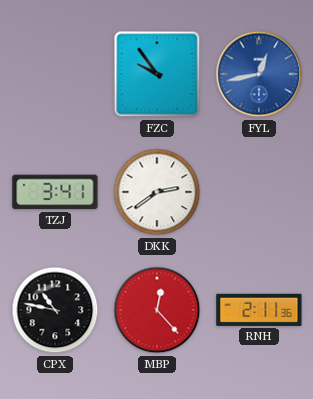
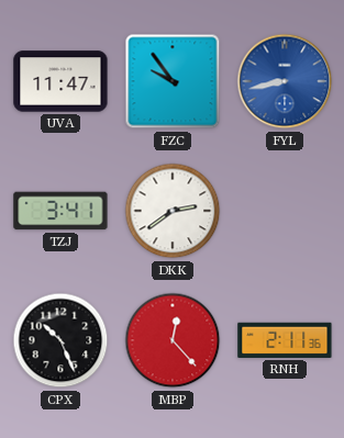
UVA: none -> 11:47 (60, 81)
FYL: 12:43 -> 8:43 (285, 81)
CPX: 10:47 -> 10:26 (60, 340)
